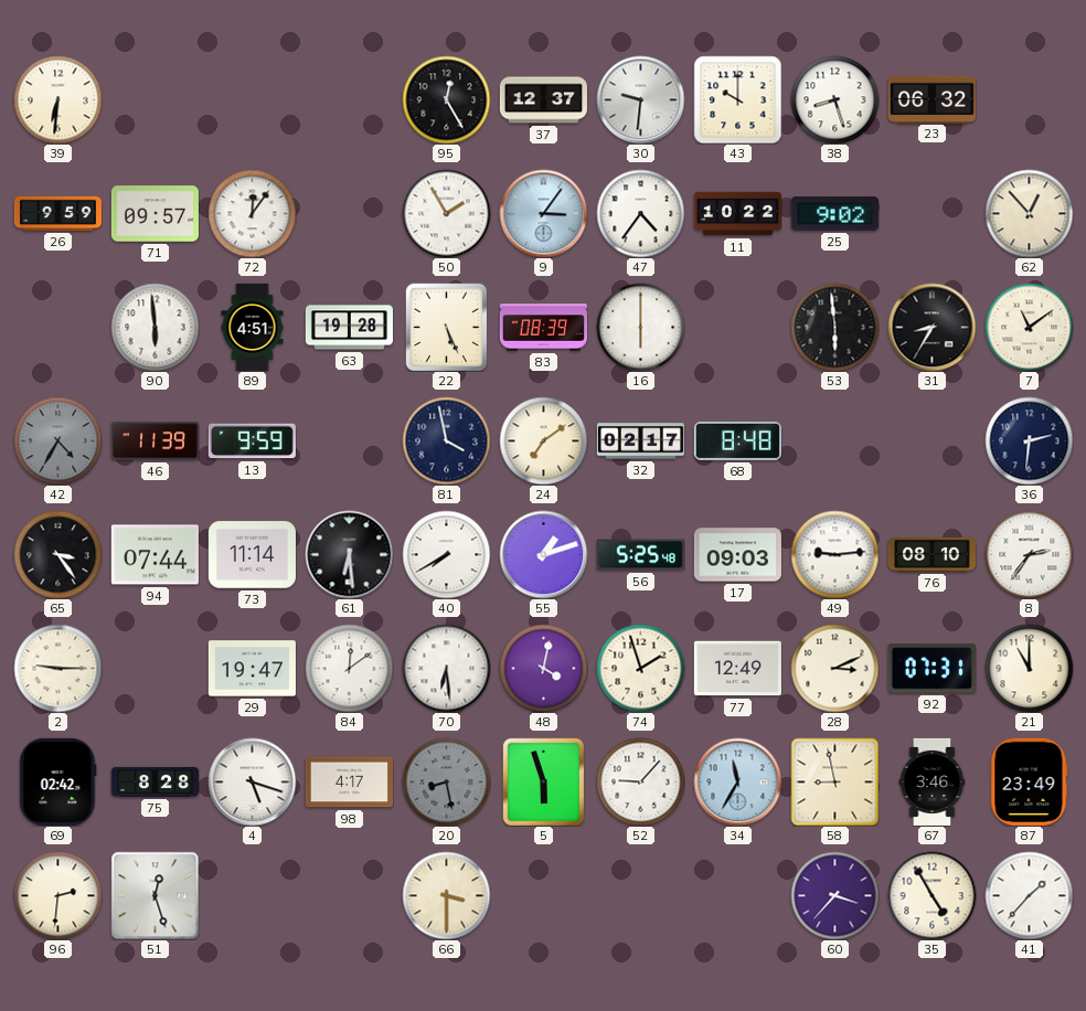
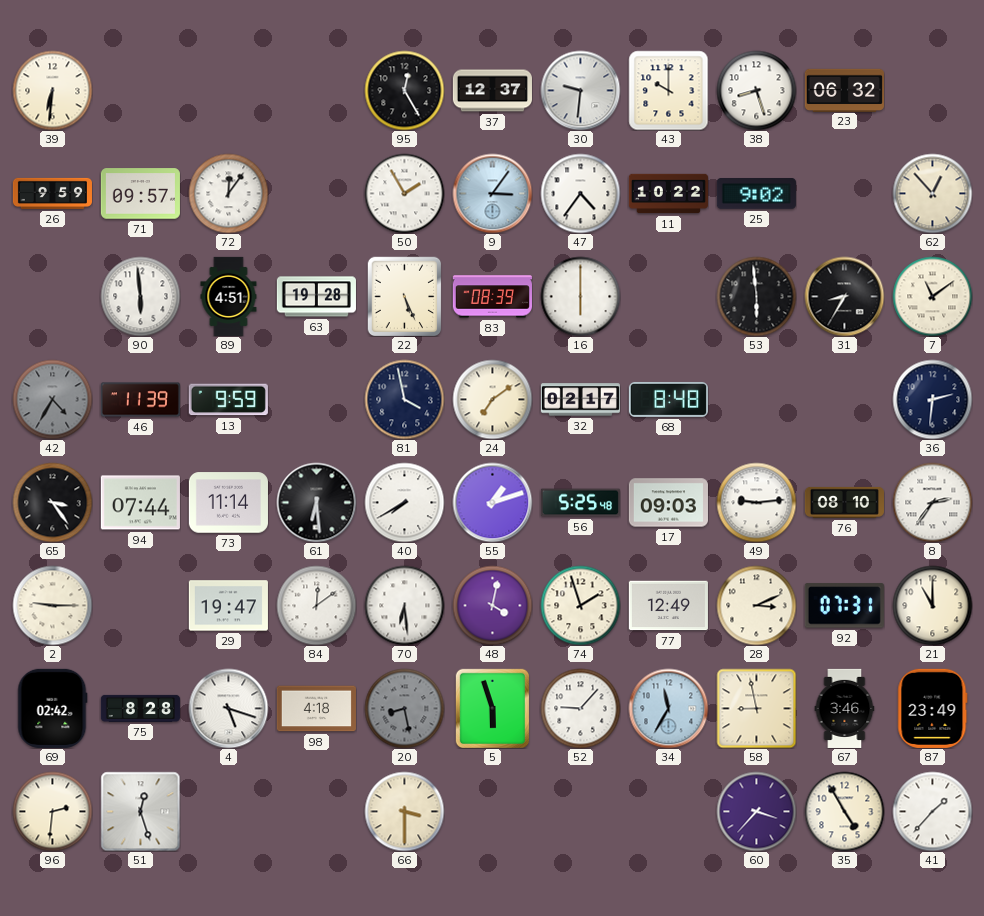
98: 4:17 -> 4:18 (316, 709)
